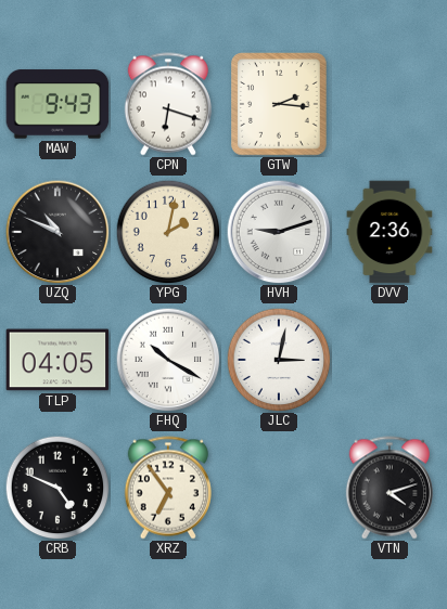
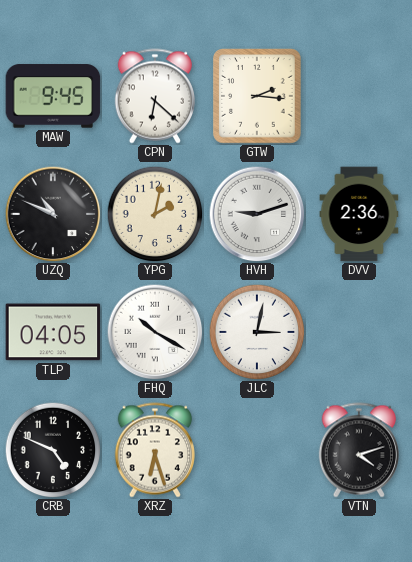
MAW: 9:43 -> 9:45 (53, 96)
CPN: 6:18 -> 6:22 (155, 96)
XRZ: 6:54 -> 6:27 (155, 450)
